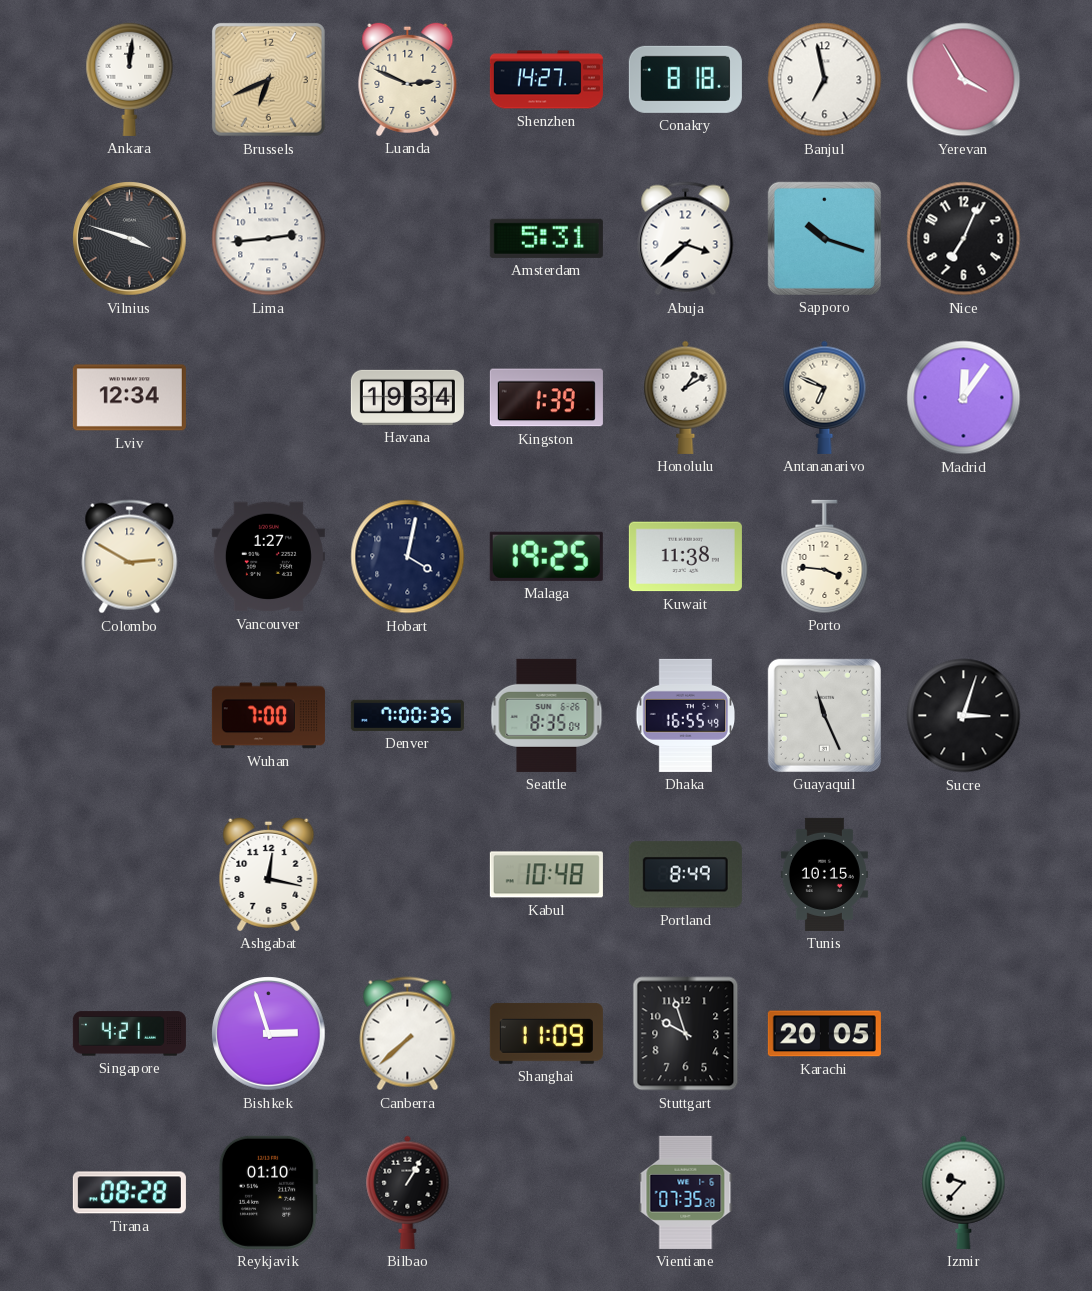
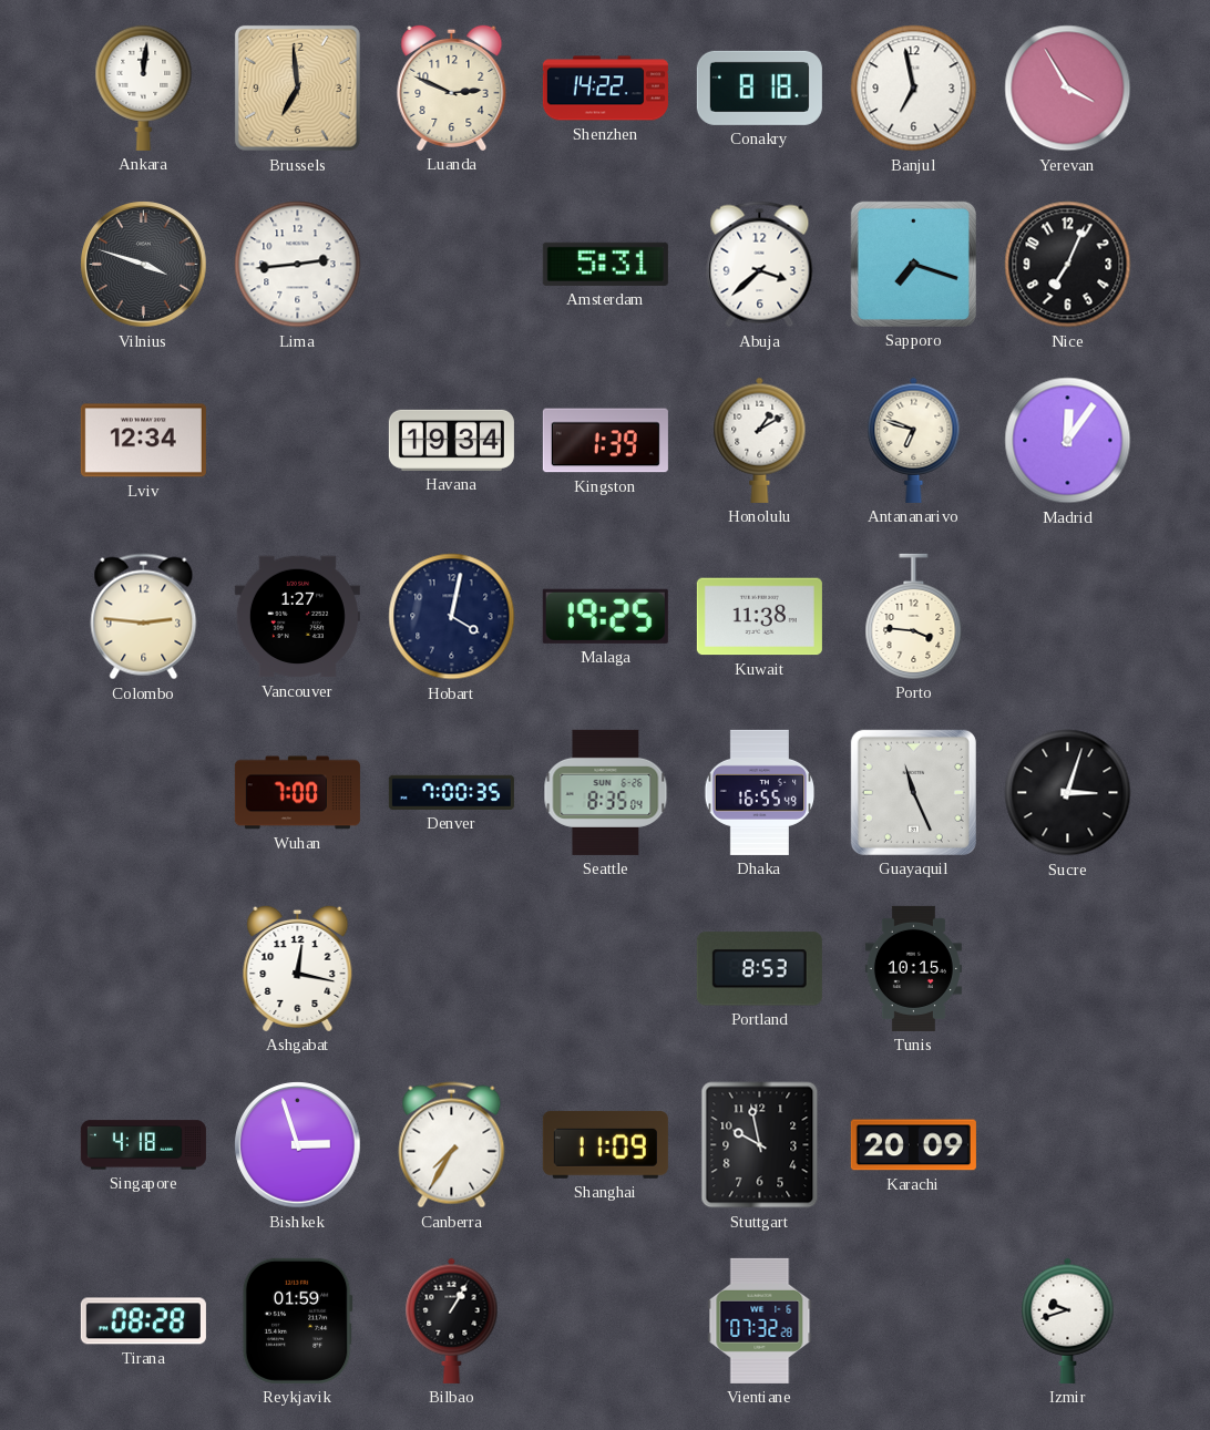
Brussels: 6:41 -> 6:59 (297, 88)
Shenzhen: 14:27 -> 14:22 (605, 89)
Sapporo: 10:18 -> 7:18 (913, 264)
Antananarivo: 6:49 -> 6:48 (914, 440)
Colombo: 2:50 -> 2:46 (144, 617)
Kabul: 10:48 -> none (546, 875)
Portland: 8:49 -> 8:53 (759, 969)
Singapore: 4:21 -> 4:18 (143, 1145)
Canberra: 7:38 -> 7:35 (452, 1145)
Stuttgart: 9:57 -> 9:58 (760, 1145)
Karachi: 20:05 -> 20:09 (913, 1145)
Reykjavik: 01:10 -> 01:59 (297, 1320)
Vientiane: 07:35 -> 07:32 (760, 1320)
Izmir: 9:37 -> 9:42 (1068, 1320)
